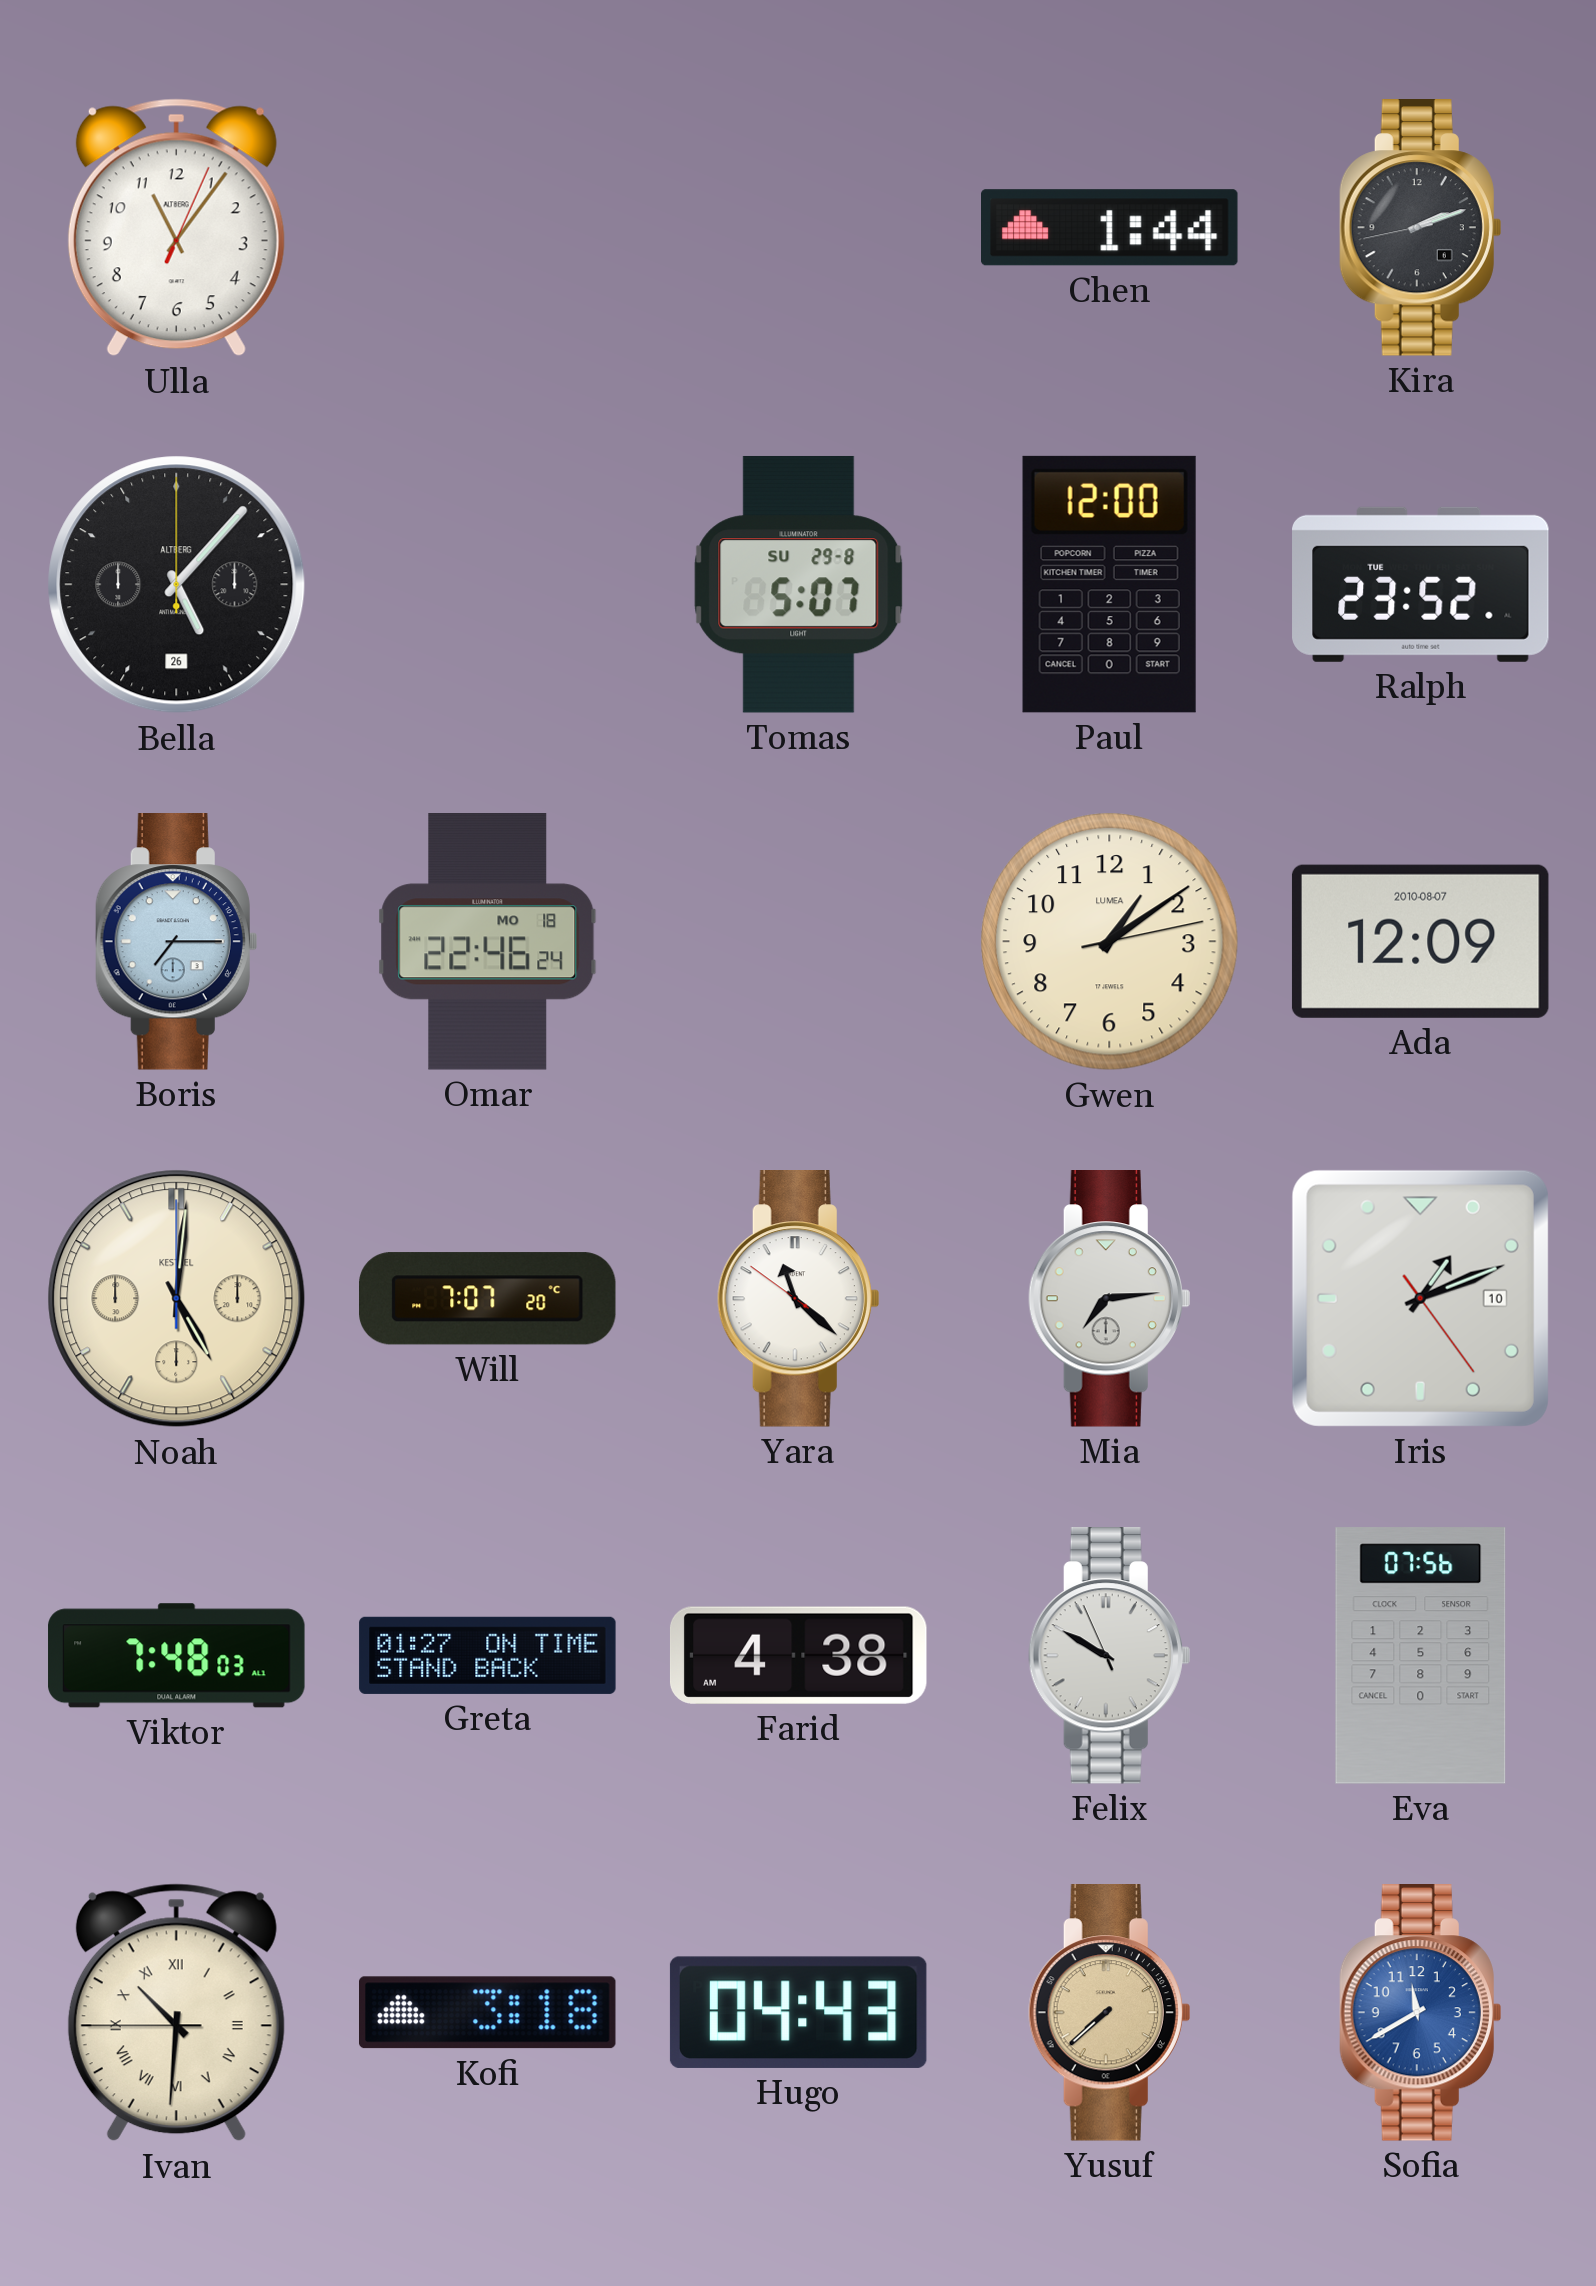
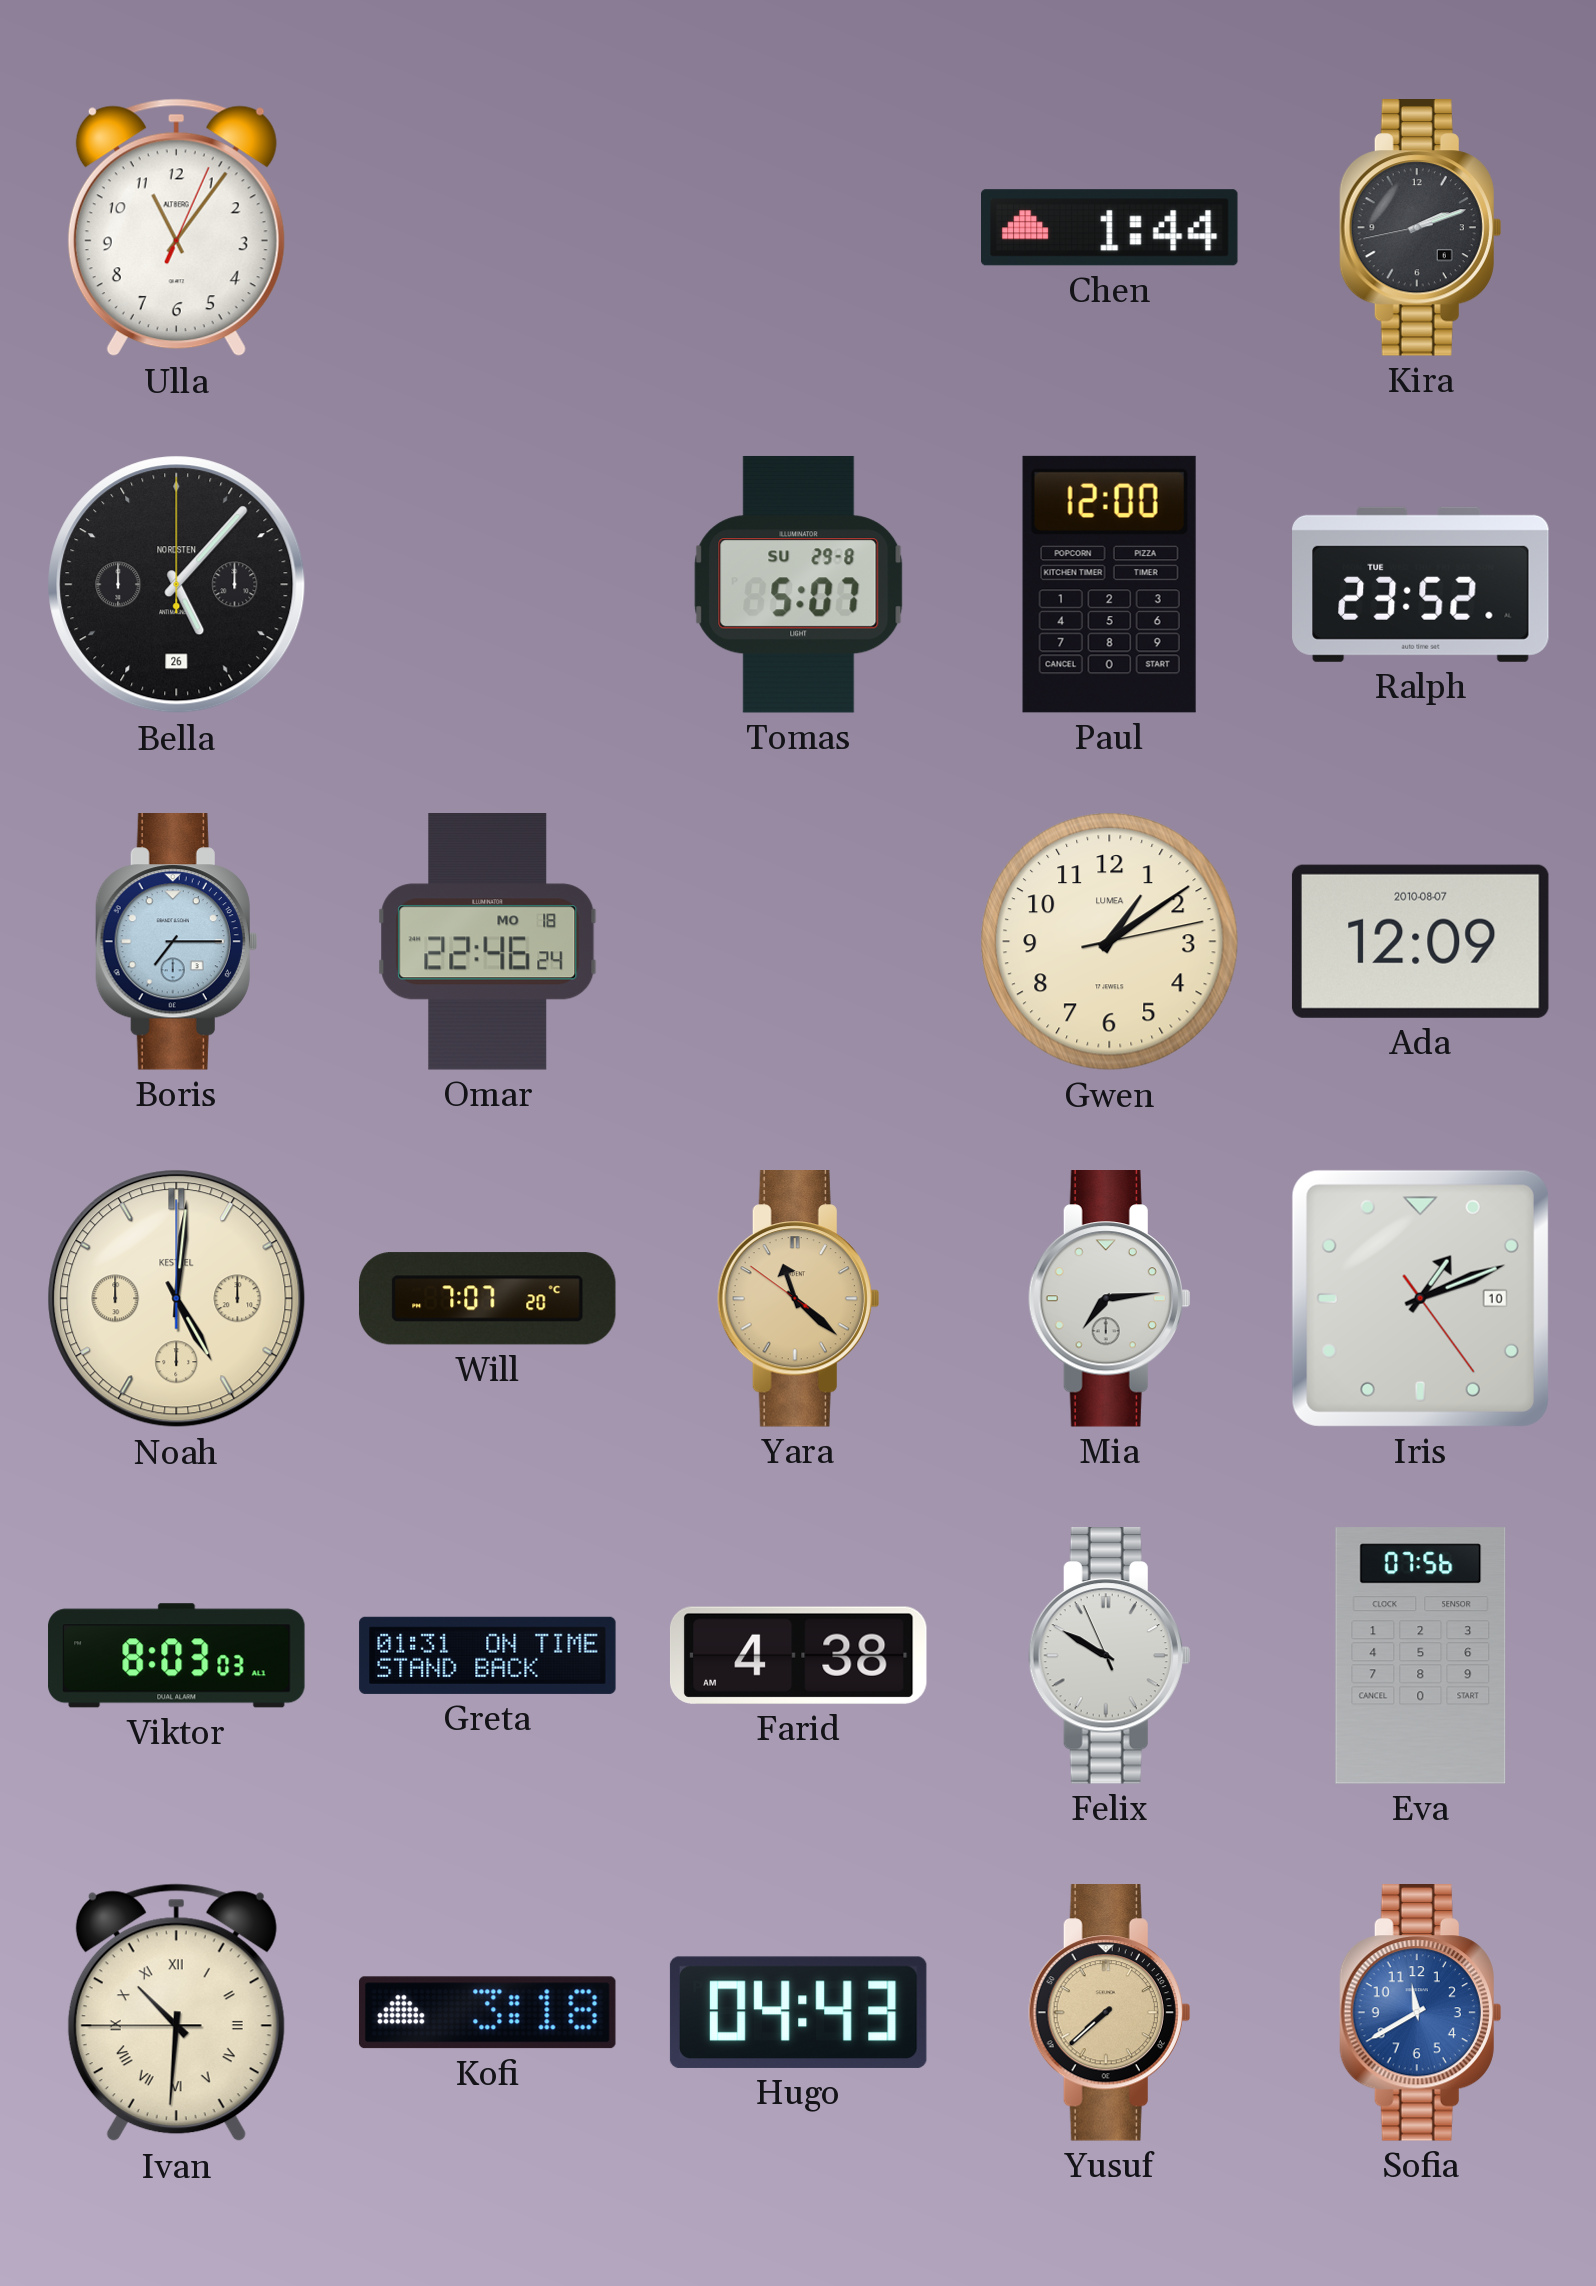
Bella brand: ALTBERG -> NORDSTEN (177, 585)
Yara dial: white -> champagne (798, 1299)
Viktor: 7:48 -> 8:03 (177, 1656)
Greta: 01:27 -> 01:31 (488, 1655)
